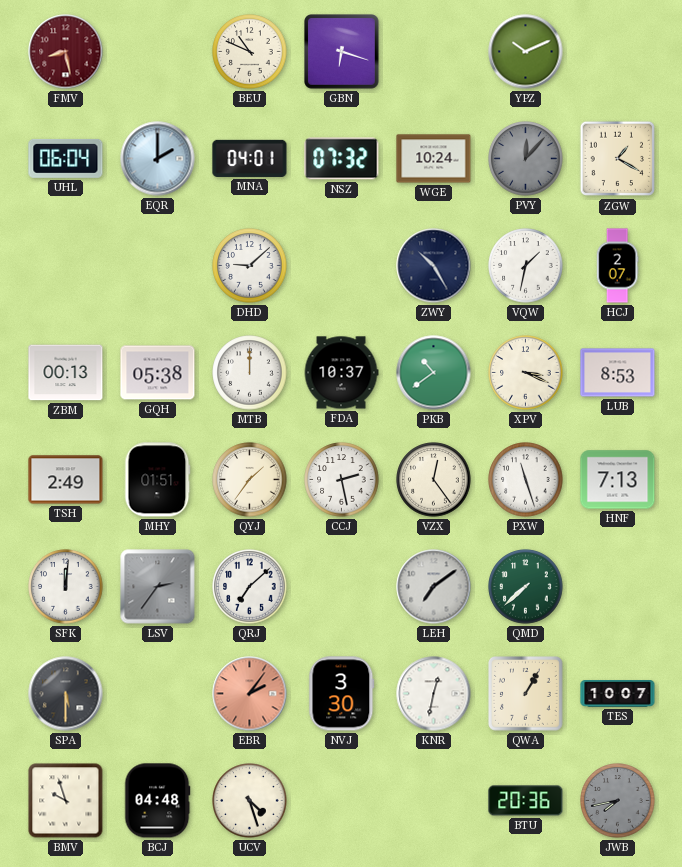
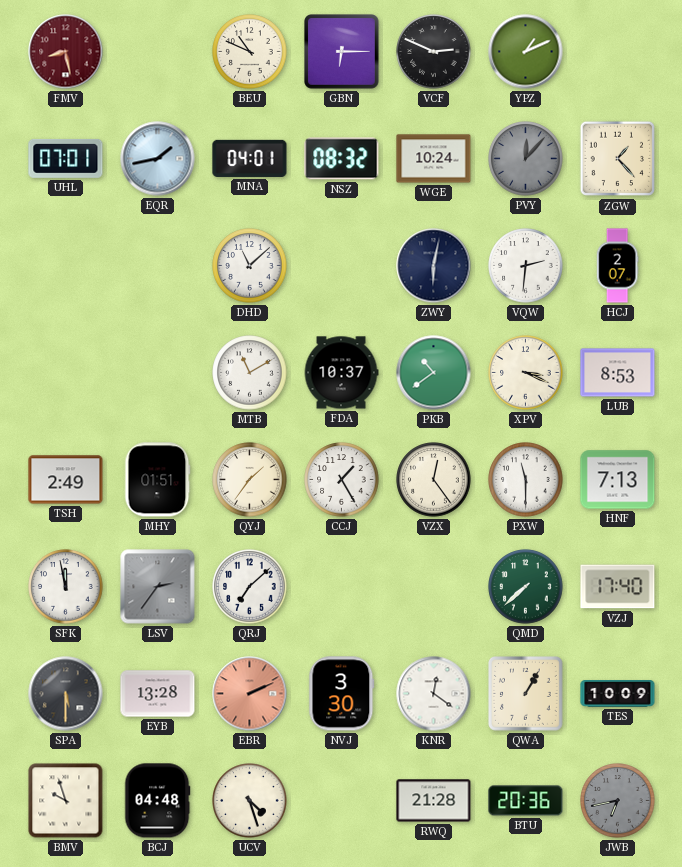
GBN: 6:18 -> 6:15 (342, 52)
VCF: none -> 2:49 (434, 52)
YPZ: 10:11 -> 1:11 (526, 52)
UHL: 06:04 -> 07:01 (66, 158)
EQR: 2:00 -> 1:43 (158, 159)
NSZ: 07:32 -> 08:32 (342, 159)
ZGW: 1:20 -> 1:23 (618, 159)
DHD: 9:08 -> 11:08 (250, 266)
ZWY: 10:25 -> 6:02 (434, 266)
VQW: 1:32 -> 2:31 (526, 266)
ZBM: 00:13 -> none (66, 373)
GQH: 05:38 -> none (158, 373)
MTB: 12:00 -> 11:10 (250, 373)
CCJ: 2:28 -> 1:25 (342, 480)
PXW: 11:27 -> 11:30 (526, 480)
SFK: 12:01 -> 11:58 (66, 587)
LEH: 7:09 -> none (434, 587)
VZJ: none -> 17:40 (618, 587)
EYB: none -> 13:28 (158, 694)
EBR: 2:06 -> 2:11 (250, 694)
KNR: 12:32 -> 12:21 (434, 694)
TES: 10:07 -> 10:09 (618, 694)
RWQ: none -> 21:28 (434, 801)
JWB: 7:43 -> 6:43 (618, 801)
